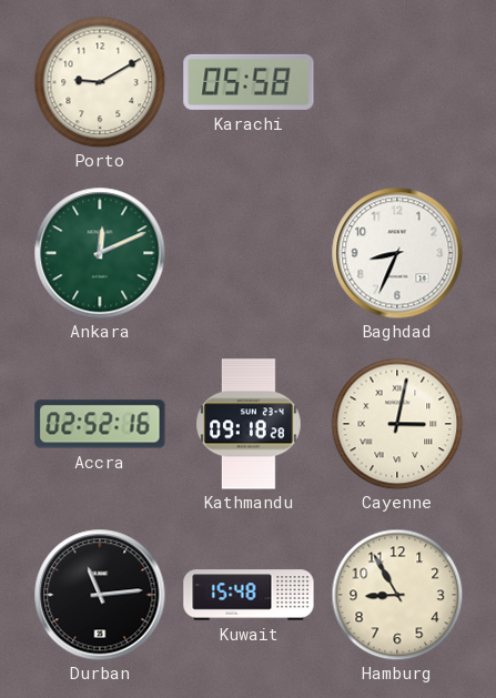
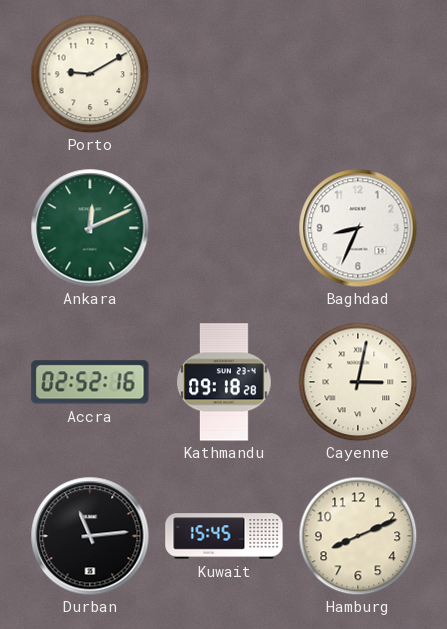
Karachi: 05:58 -> none (249, 82)
Kuwait: 15:48 -> 15:45 (224, 536)
Hamburg: 8:55 -> 8:11 (358, 536)
